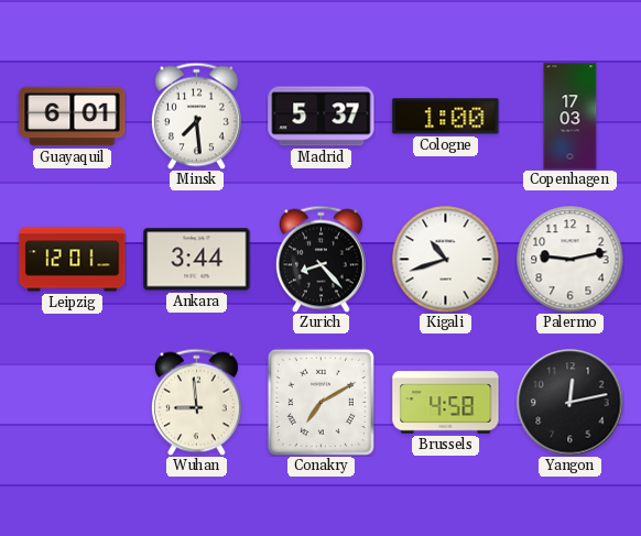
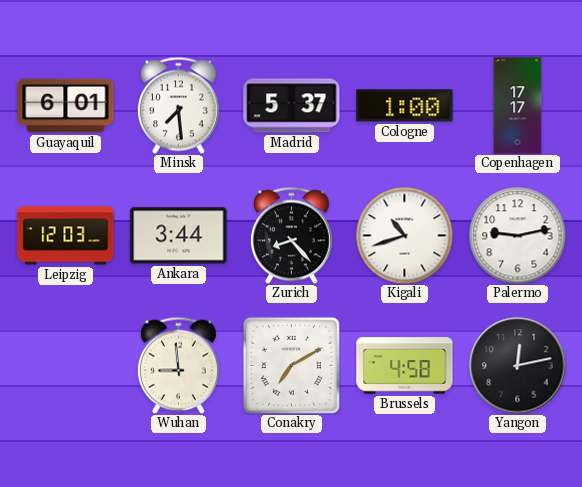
Copenhagen: 17:03 -> 17:17 (518, 106)
Leipzig: 12:01 -> 12:03 (66, 236)
